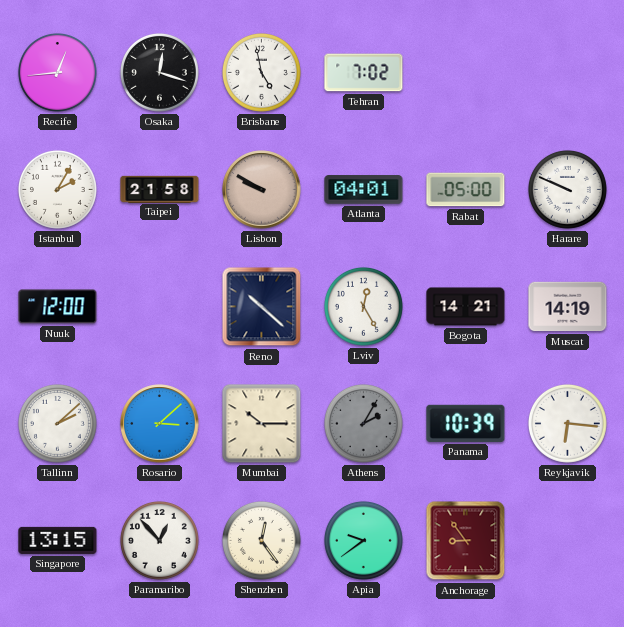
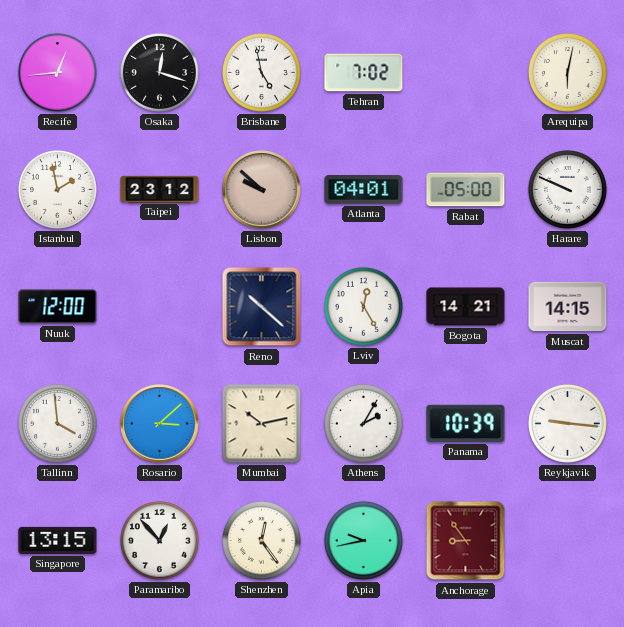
Arequipa: none -> 6:02 (567, 72)
Istanbul: 2:05 -> 1:58 (57, 189)
Taipei: 21:58 -> 23:12 (160, 189)
Lisbon: 9:50 -> 9:52 (262, 190)
Muscat: 14:19 -> 14:15 (568, 307)
Tallinn: 2:08 -> 3:59 (57, 423)
Mumbai: 10:15 -> 10:13 (262, 424)
Athens dial: grey -> white (363, 423)
Reykjavik: 6:16 -> 9:16 (567, 423)
Apia: 9:39 -> 9:43 (363, 540)
